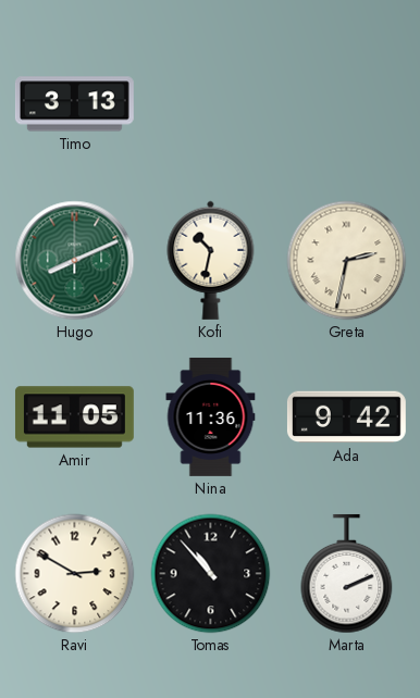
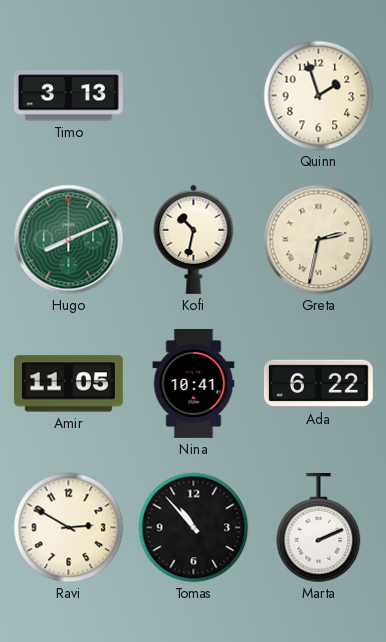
Quinn: none -> 1:57 (319, 96)
Nina: 11:36 -> 10:41 (194, 383)
Ada: 9:42 -> 6:22 (318, 384)
